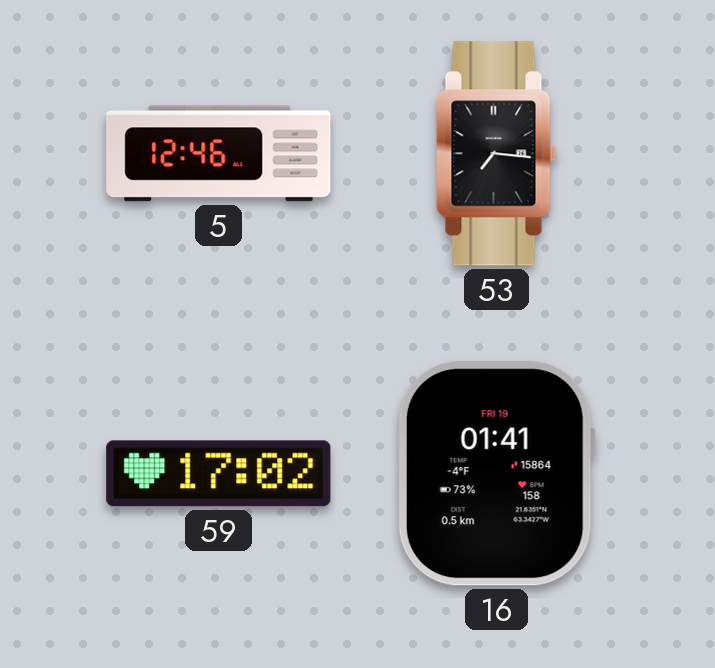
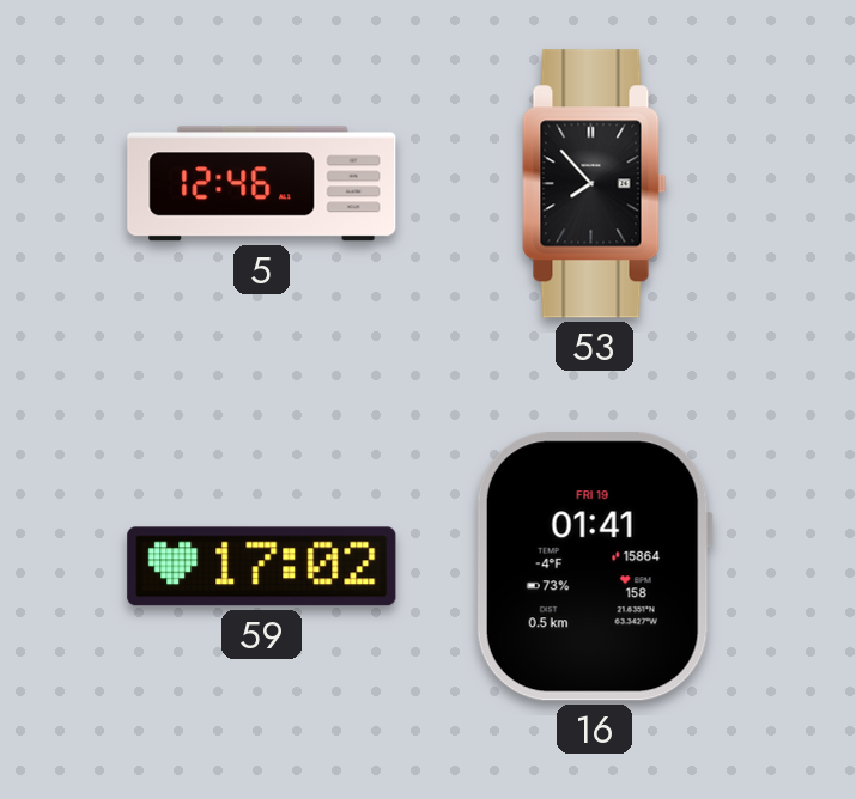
53: 7:16 -> 7:53 (595, 184)
